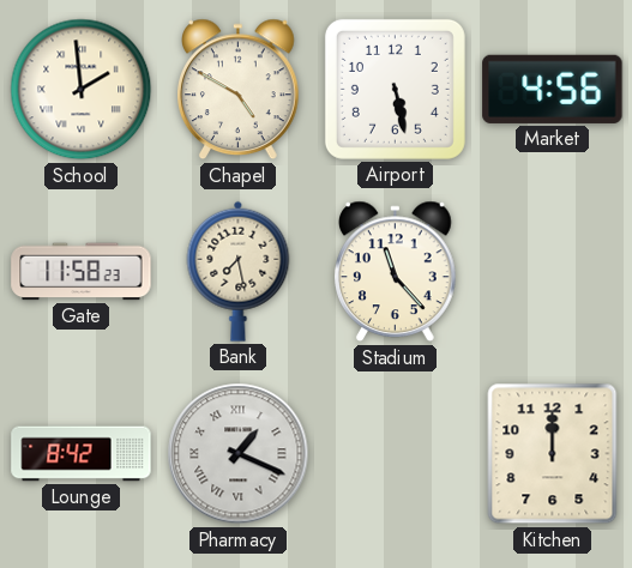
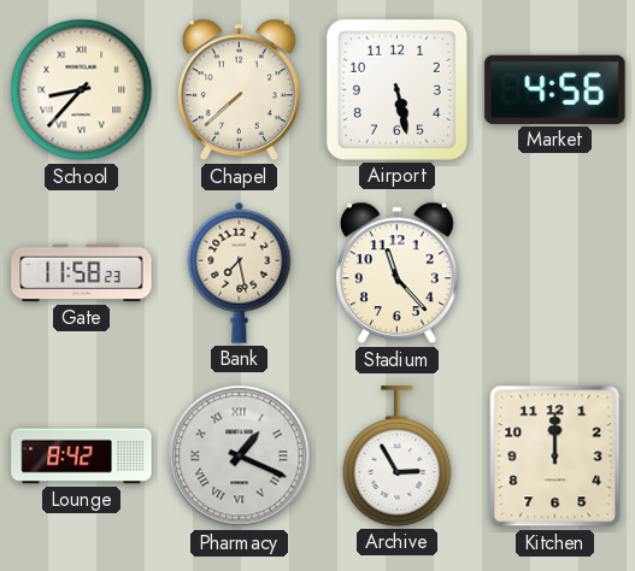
School: 1:59 -> 8:37 (82, 90)
Chapel: 4:50 -> 7:38 (240, 90)
Archive: none -> 2:55 (398, 457)
